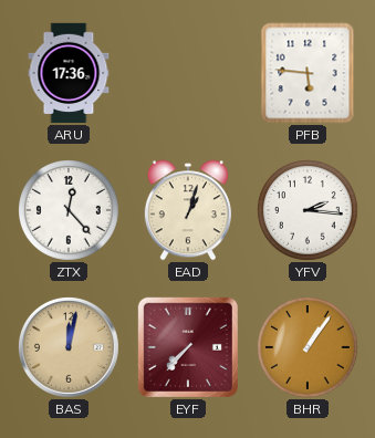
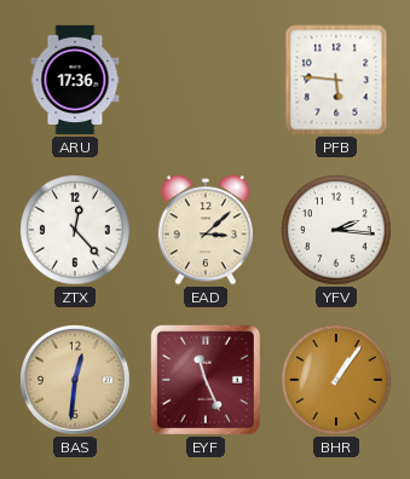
EAD: 1:03 -> 3:08 (206, 230)
BAS: 12:02 -> 12:31 (75, 380)
EYF: 7:37 -> 11:26 (206, 380)
